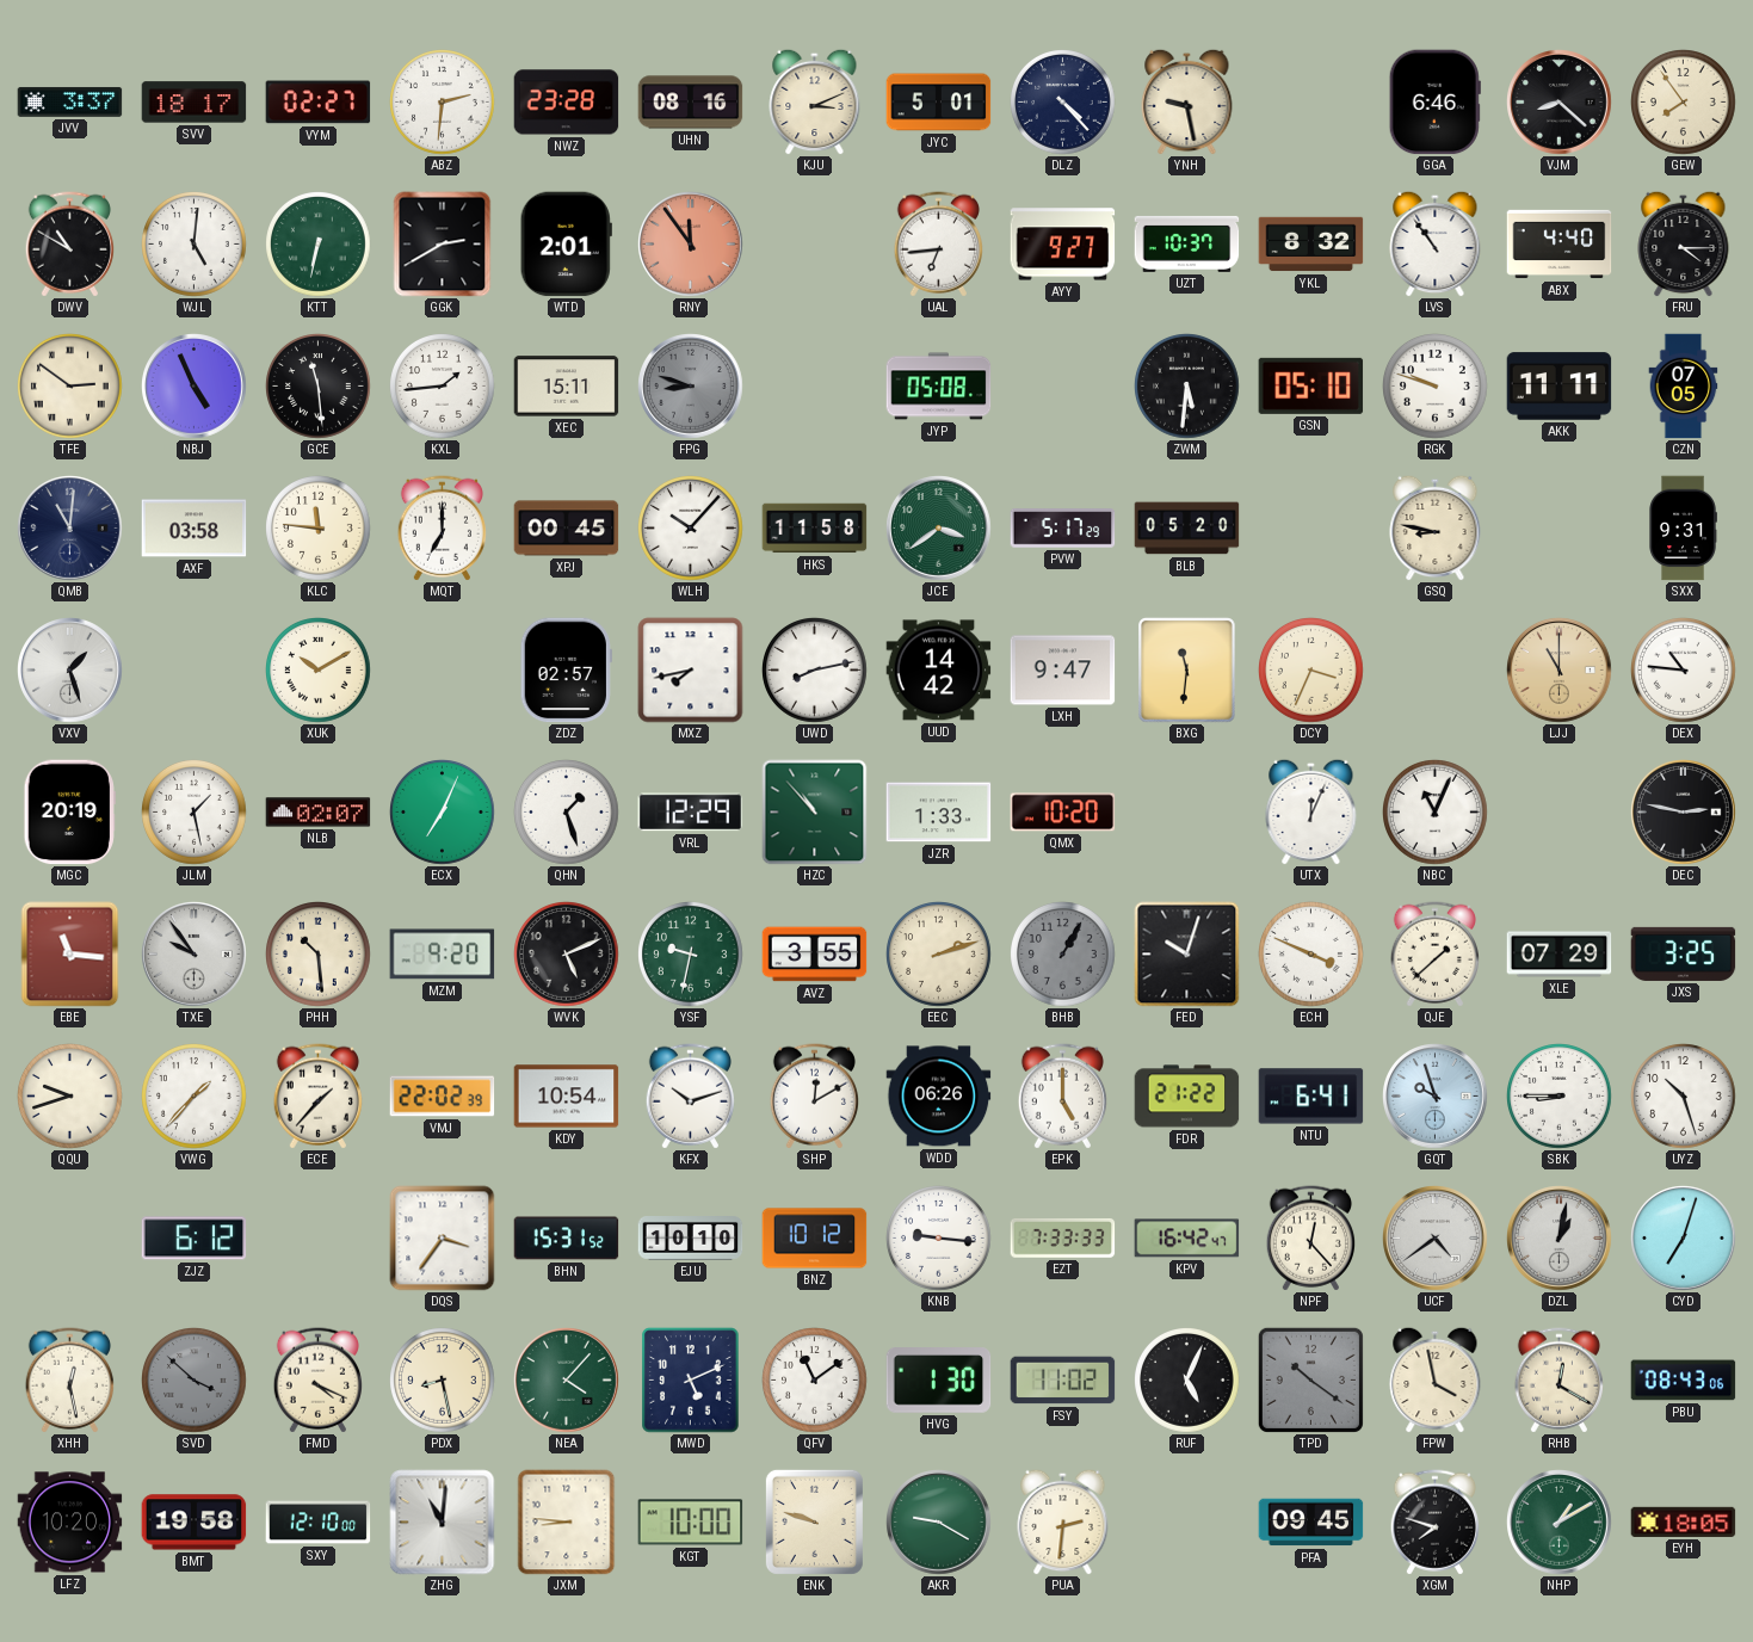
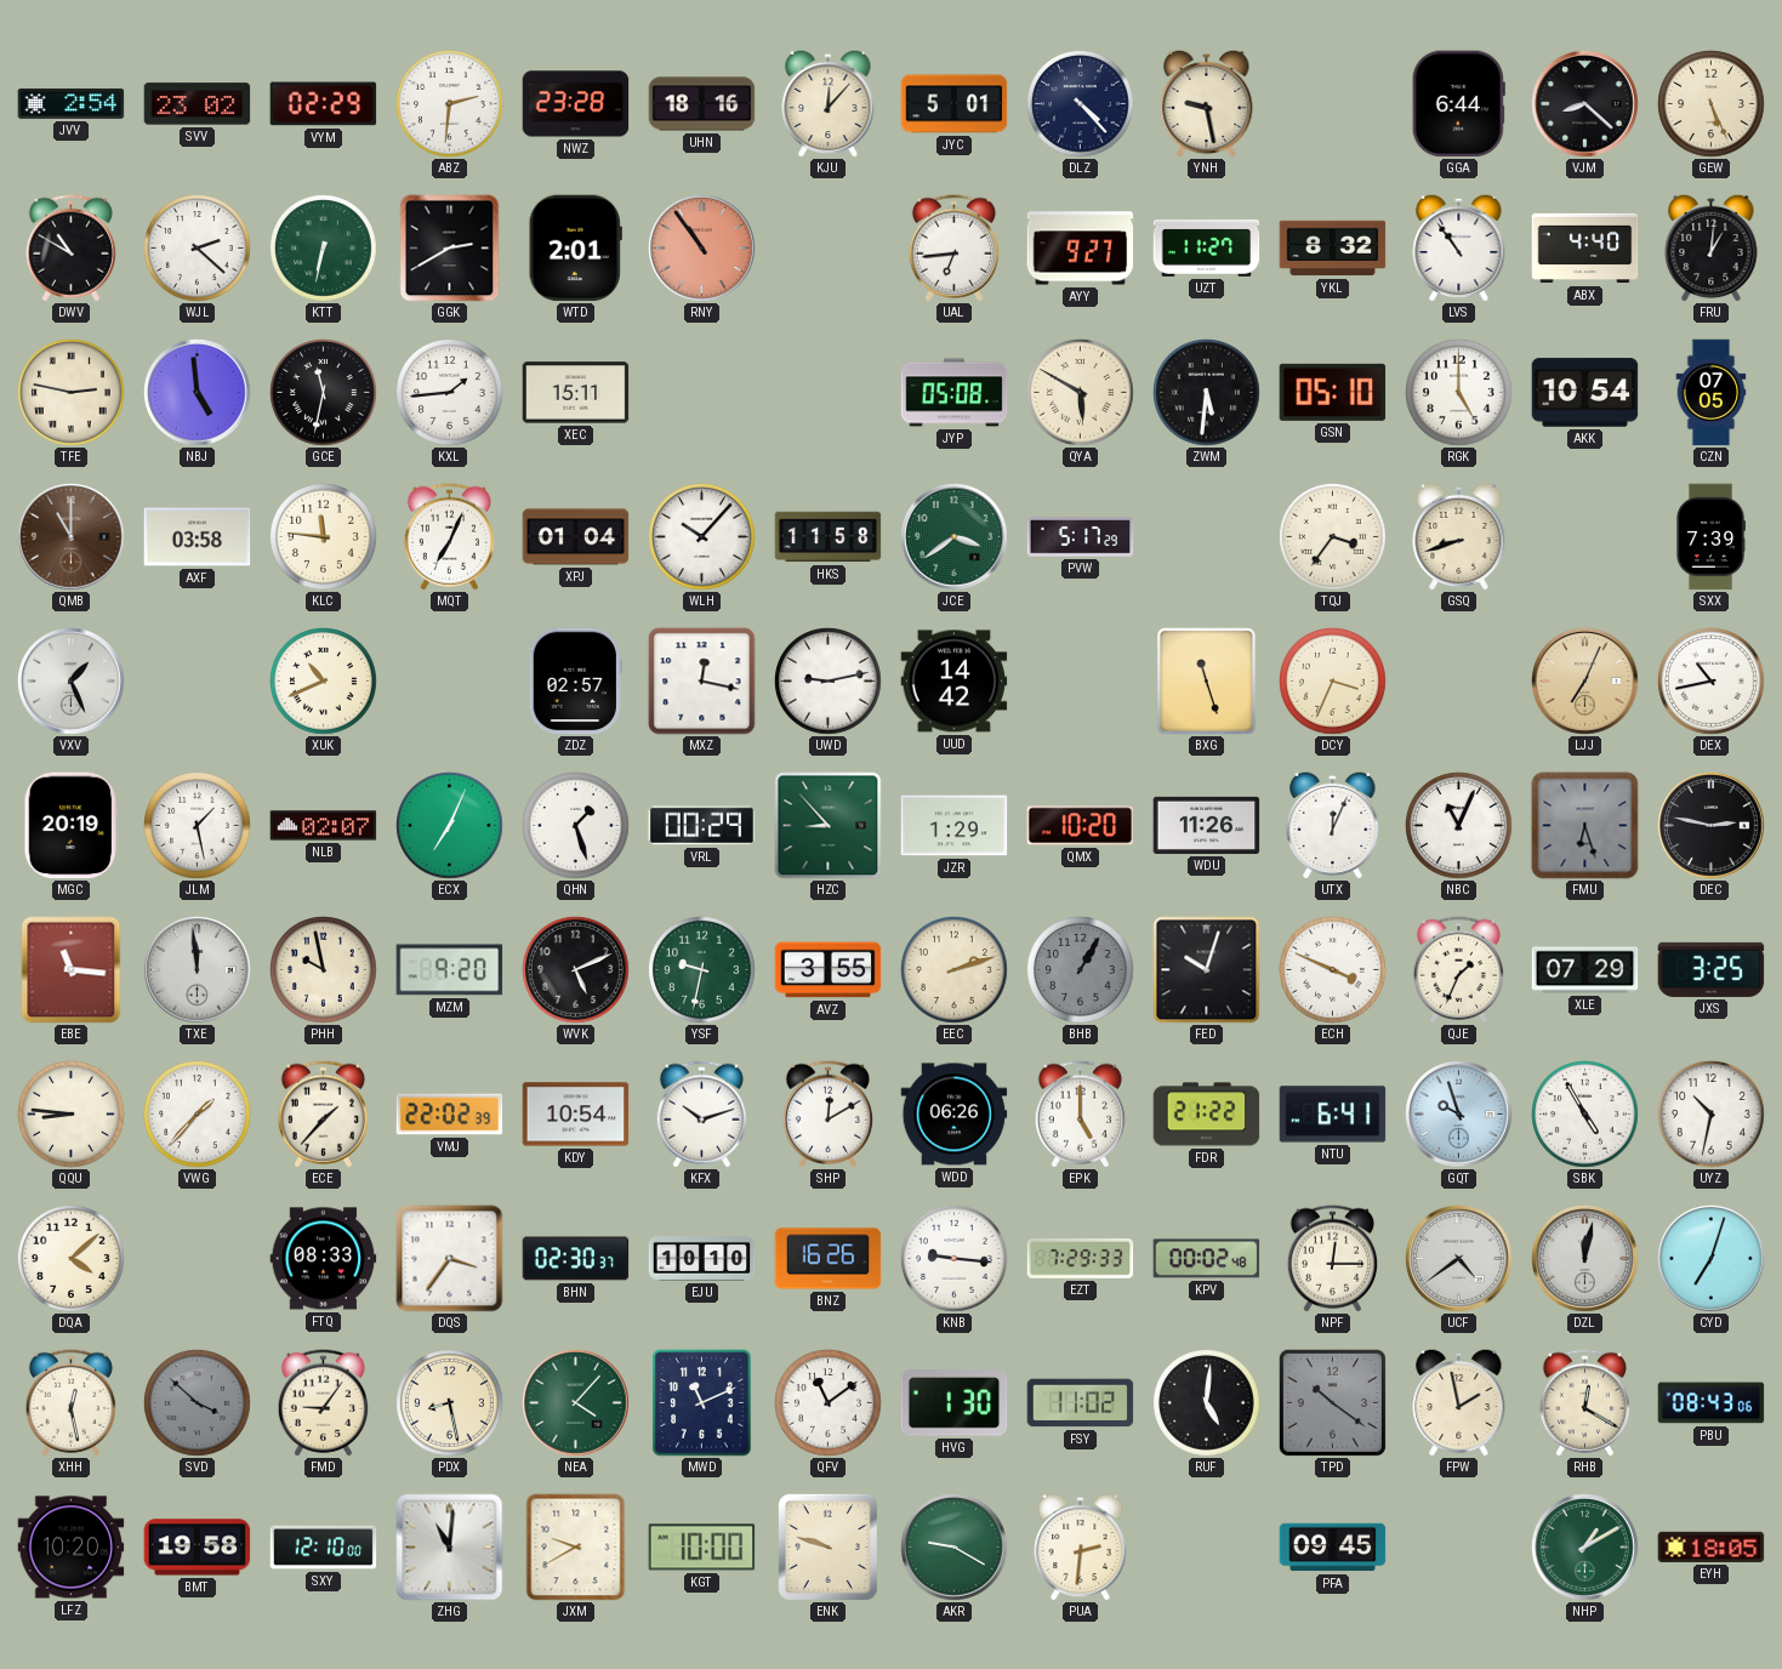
JVV: 3:37 -> 2:54 (72, 103)
SVV: 18:17 -> 23:02 (198, 104)
VYM: 02:27 -> 02:29 (324, 104)
UHN: 08:16 -> 18:16 (702, 104)
KJU: 3:11 -> 12:07 (829, 103)
GGA: 6:46 -> 6:44 (1458, 104)
GEW: 7:54 -> 5:26 (1712, 104)
WJL: 5:01 -> 2:22 (198, 249)
RNY: 11:54 -> 10:54 (702, 249)
UZT: 10:37 -> 11:27 (1207, 247)
FRU: 4:15 -> 1:01 (1712, 247)
TFE: 2:51 -> 2:47 (72, 393)
NBJ: 4:56 -> 4:59 (198, 393)
GCE: 11:29 -> 11:32 (324, 393)
FPG: 8:48 -> none (691, 387)
QYA: none -> 5:50 (1081, 393)
RGK: 9:48 -> 5:00 (1459, 393)
AKK: 11:11 -> 10:54 (1585, 393)
QMB: 11:01 -> 11:00 (72, 537)
QMB dial: navy -> brown (72, 537)
MQT: 7:00 -> 7:04 (449, 537)
XPJ: 00:45 -> 01:04 (576, 537)
BLB: 05:20 -> none (1187, 529)
TQJ: none -> 3:36 (1333, 537)
GSQ: 8:47 -> 8:42 (1459, 536)
SXX: 9:31 -> 7:39 (1710, 537)
VXV: 1:27 -> 1:26 (72, 682)
XUK: 10:10 -> 10:41 (324, 682)
MXZ: 7:43 -> 12:17 (702, 682)
UWD: 8:13 -> 9:13 (829, 682)
LXH: 9:47 -> none (1063, 671)
BXG: 11:31 -> 11:27 (1207, 682)
LJJ: 11:00 -> 7:04 (1585, 682)
DEX: 10:46 -> 10:43 (1712, 682)
VRL: 12:29 -> 00:29 (702, 826)
HZC: 10:53 -> 8:53 (829, 826)
JZR: 1:33 -> 1:29 (955, 826)
WDU: none -> 11:26 (1207, 825)
FMU: none -> 6:27 (1585, 826)
TXE: 9:54 -> 11:59 (198, 970)
PHH: 10:29 -> 9:58 (324, 970)
QJE: 1:38 -> 1:34 (1458, 970)
QQU: 9:42 -> 8:46 (72, 1115)
SBK: 8:45 -> 4:55 (1585, 1115)
UYZ: 10:27 -> 10:32 (1712, 1115)
DQA: none -> 4:08 (72, 1259)
ZJZ: 6:12 -> none (195, 1239)
FTQ: none -> 08:33 (324, 1259)
BHN: 15:31 -> 02:30 (576, 1259)
BNZ: 10:12 -> 16:26 (829, 1259)
EZT: 7:33 -> 7:29 (1081, 1258)
KPV: 16:42 -> 00:02 (1207, 1259)
NPF: 12:23 -> 12:15 (1332, 1259)
DZL: 1:02 -> 12:02 (1585, 1259)
FMD: 4:19 -> 9:06 (323, 1403)
MWD: 5:11 -> 11:11 (702, 1403)
RUF: 5:04 -> 5:01 (1207, 1403)
FPW: 3:58 -> 1:58 (1459, 1402)
JXM: 8:46 -> 9:40 (576, 1548)
XGM: 7:48 -> none (1434, 1523)
